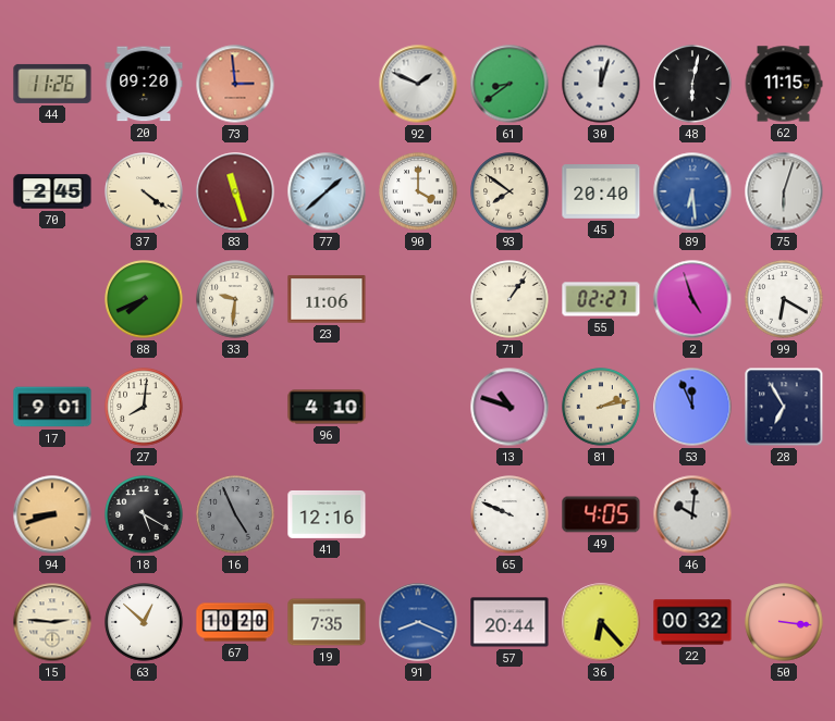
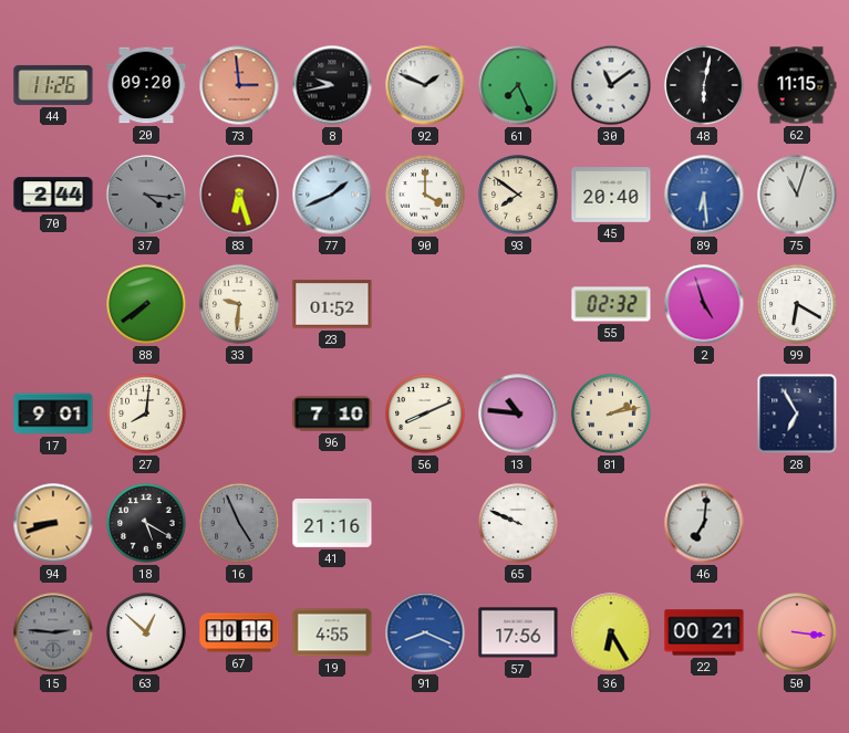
8: none -> 9:43 (332, 85)
61: 8:39 -> 7:26 (518, 85)
30: 12:03 -> 11:09 (611, 85)
70: 2:45 -> 2:44 (53, 195)
37: 4:21 -> 4:16 (146, 195)
37 dial: cream -> grey (146, 195)
83: 11:27 -> 6:27 (239, 195)
77: 1:38 -> 1:41 (332, 195)
75: 6:03 -> 11:03 (797, 195)
88: 7:41 -> 7:39 (146, 304)
23: 11:06 -> 01:52 (332, 304)
71: 1:06 -> none (509, 299)
55: 02:27 -> 02:32 (611, 304)
96: 4:10 -> 7:10 (332, 413)
56: none -> 8:11 (425, 413)
13: 10:48 -> 10:46 (518, 413)
53: 11:56 -> none (692, 407)
41: 12:16 -> 21:16 (332, 523)
49: 4:05 -> none (601, 514)
46: 10:01 -> 7:01 (704, 523)
15 dial: cream -> grey (53, 632)
67: 10:20 -> 10:16 (239, 632)
19: 7:35 -> 4:55 (332, 632)
57: 20:44 -> 17:56 (518, 632)
36: 6:23 -> 6:25 (611, 632)
22: 00:32 -> 00:21 (704, 632)
